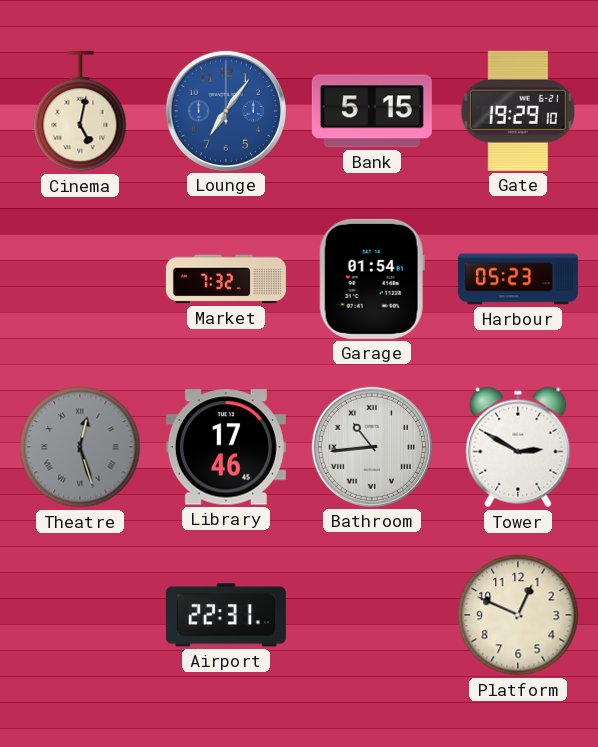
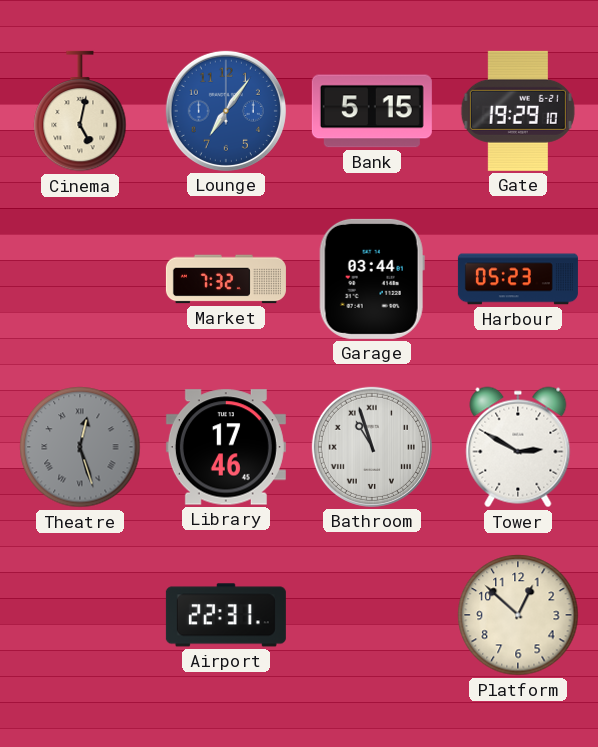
Garage: 01:54 -> 03:44 (372, 279)
Bathroom: 10:44 -> 10:57 (372, 447)
Platform: 12:49 -> 12:52 (518, 615)
